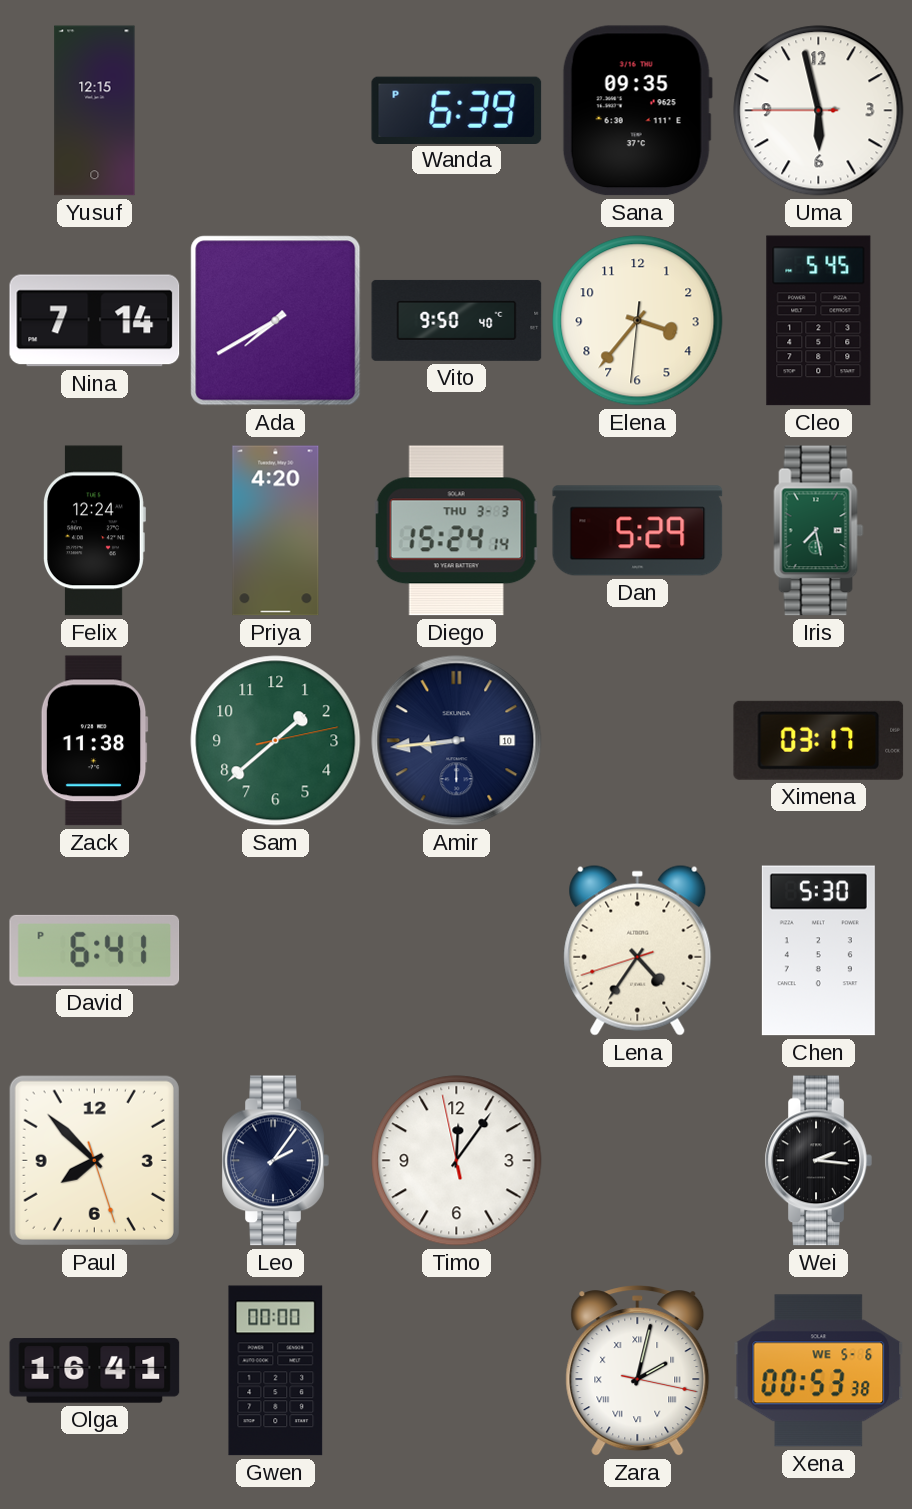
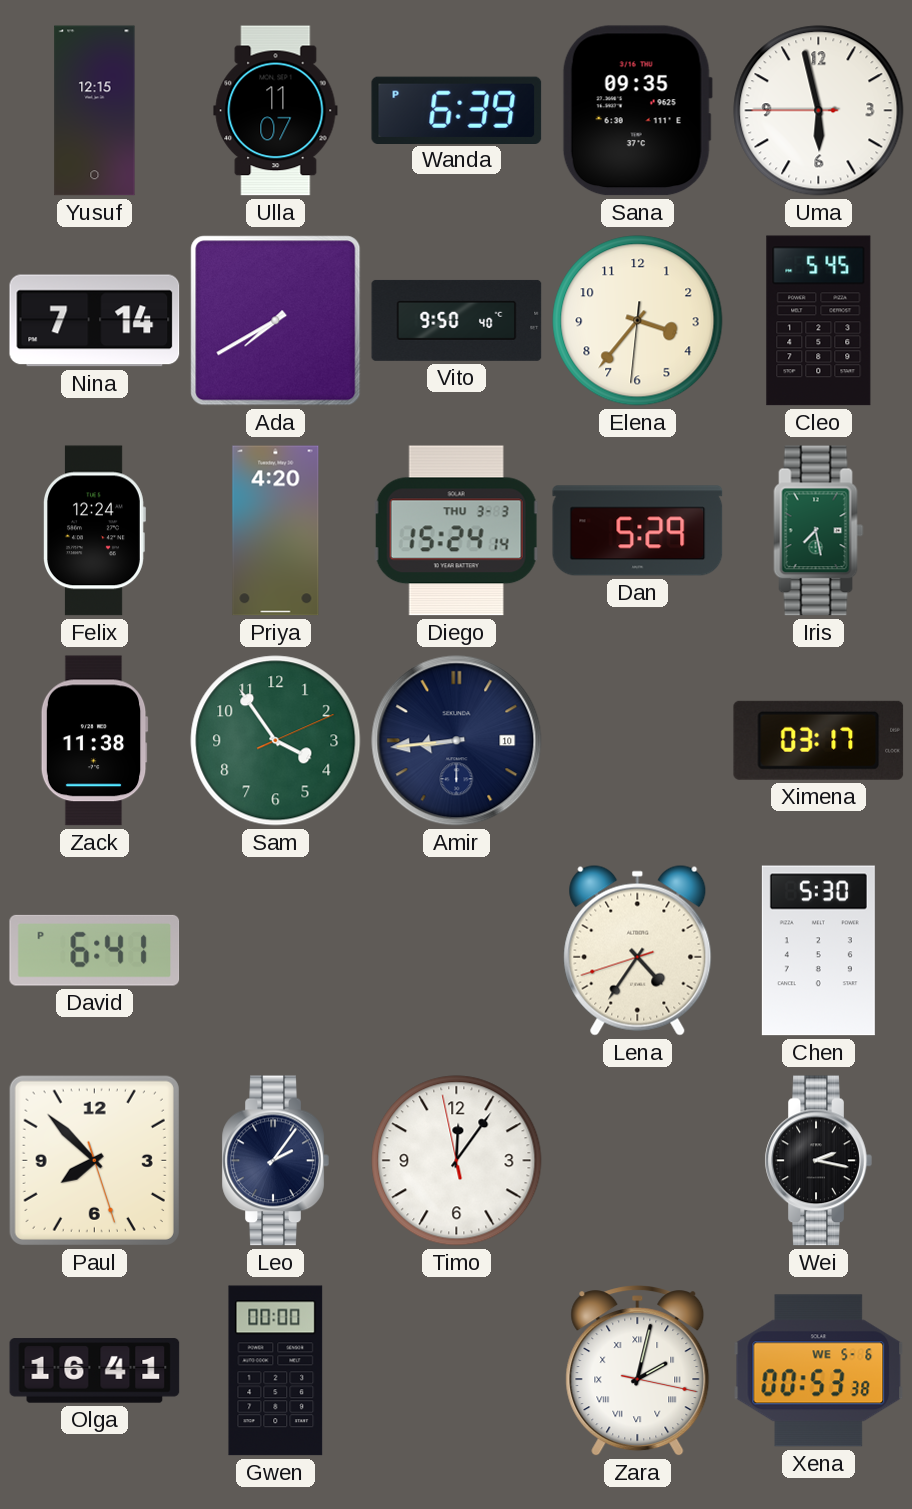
Ulla: none -> 11:07 (276, 111)
Sam: 1:38 -> 3:54 (276, 741)
Wei: 2:16 -> 2:17 (818, 1161)
